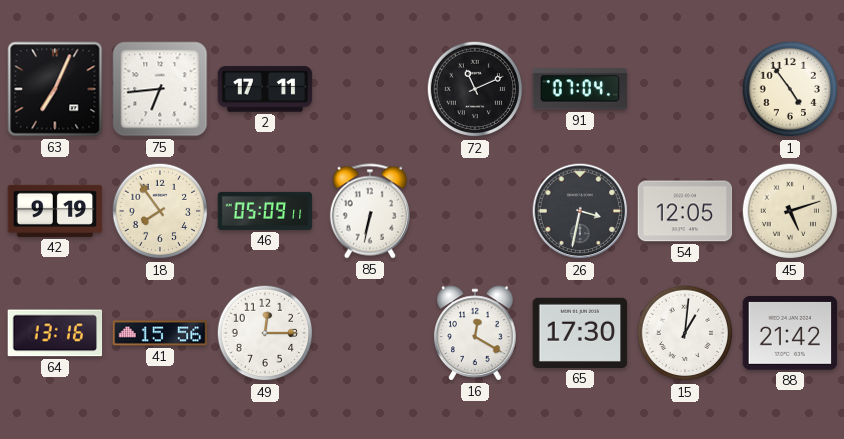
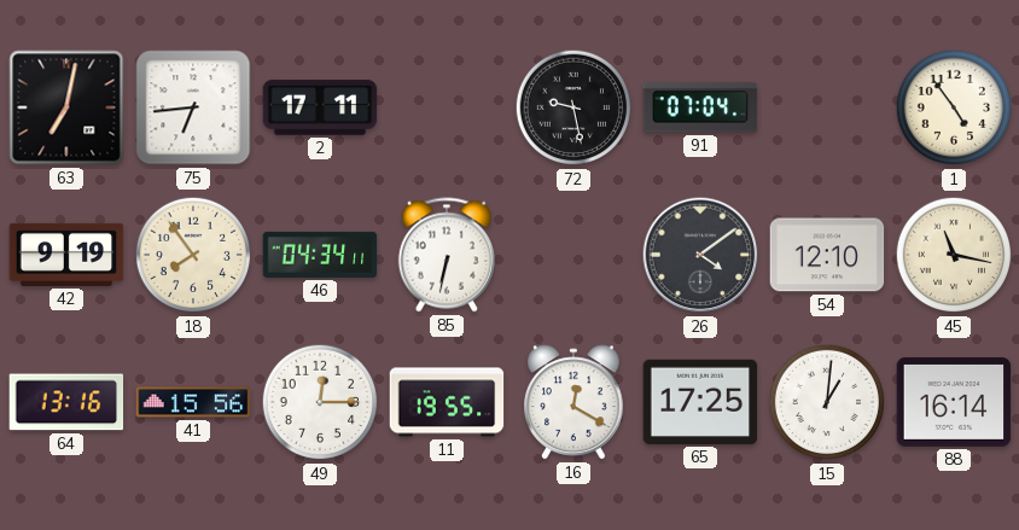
63: 7:04 -> 7:02 (66, 107)
72: 11:11 -> 9:28 (573, 107)
46: 05:09 -> 04:34 (320, 255)
26: 3:32 -> 4:09 (700, 255)
54: 12:05 -> 12:10 (827, 255)
45: 5:12 -> 11:17 (954, 255)
11: none -> 19:55 (447, 402)
65: 17:30 -> 17:25 (700, 402)
88: 21:42 -> 16:14 (954, 402)
